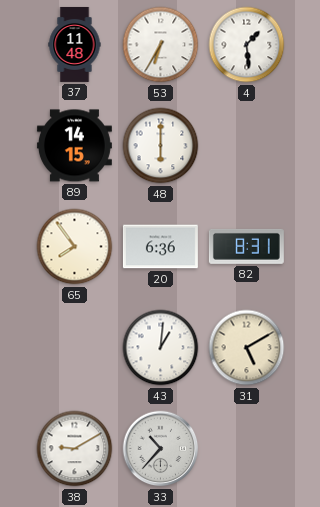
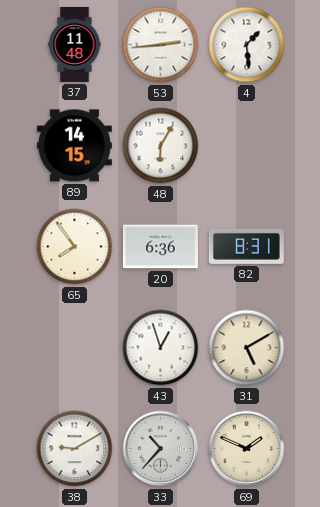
53: 6:35 -> 2:44 (161, 45)
48: 6:00 -> 6:05 (161, 146)
43: 1:01 -> 12:57 (161, 348)
69: none -> 1:49 (247, 449)
